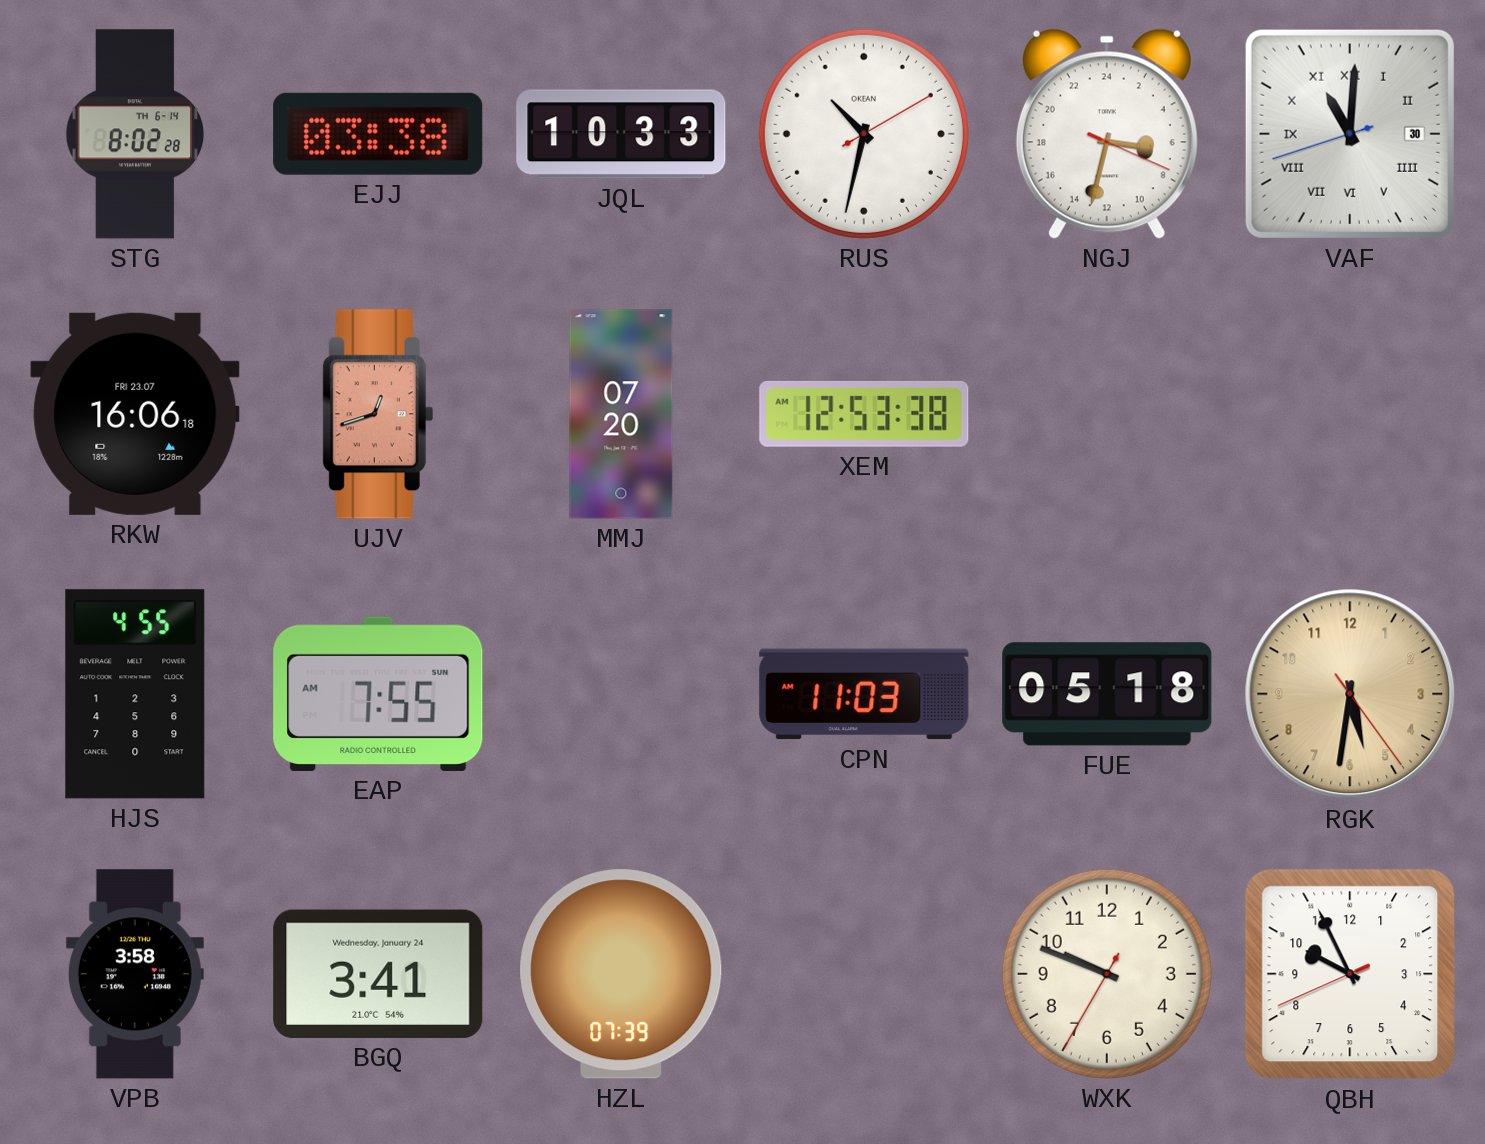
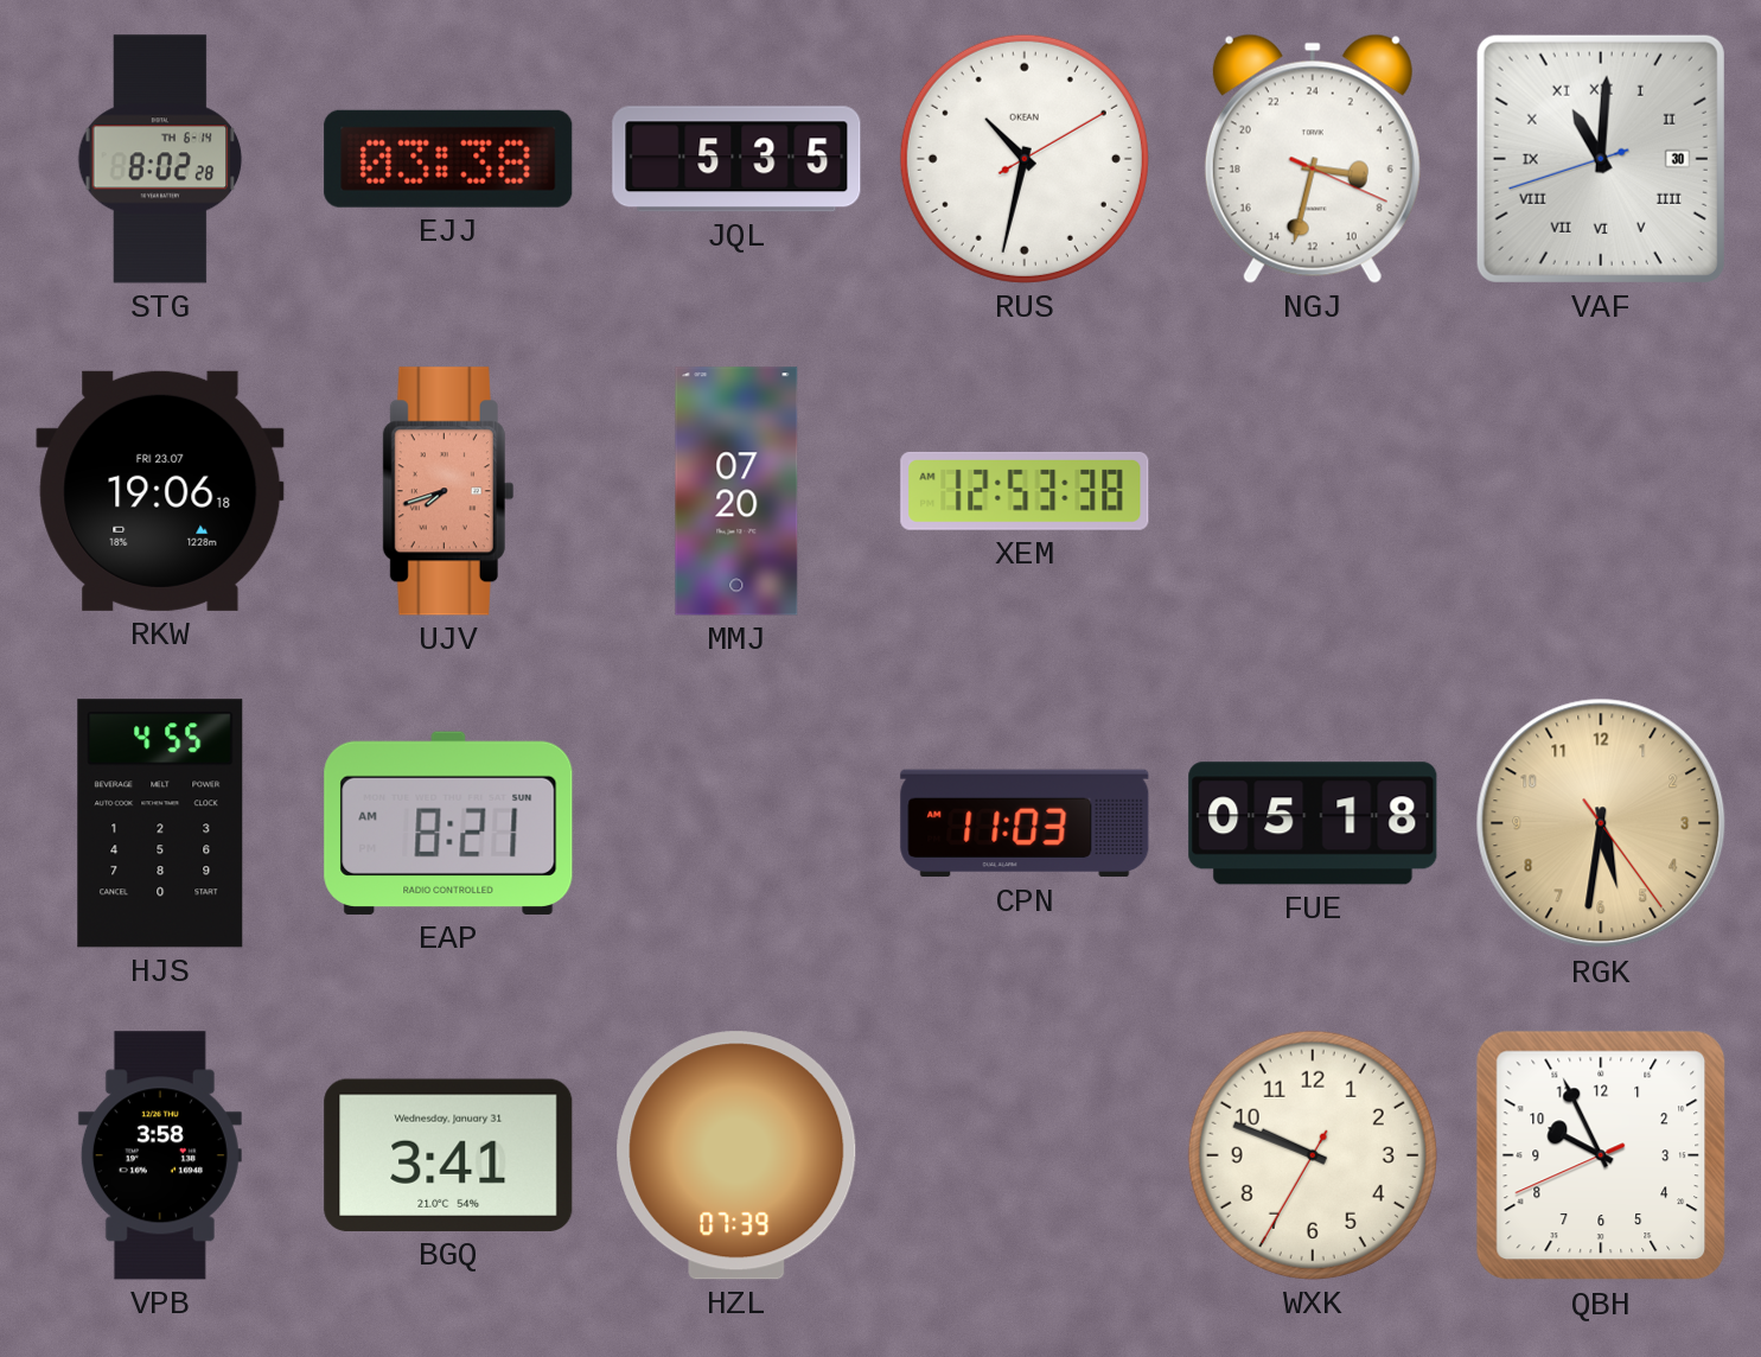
JQL: 10:33 -> 5:35 (736, 159)
RKW: 16:06 -> 19:06 (160, 491)
UJV: 12:42 -> 7:42 (448, 491)
EAP: 7:55 -> 8:21 (448, 823)
BGQ date: Wednesday, January 24 -> Wednesday, January 31 (448, 1155)
